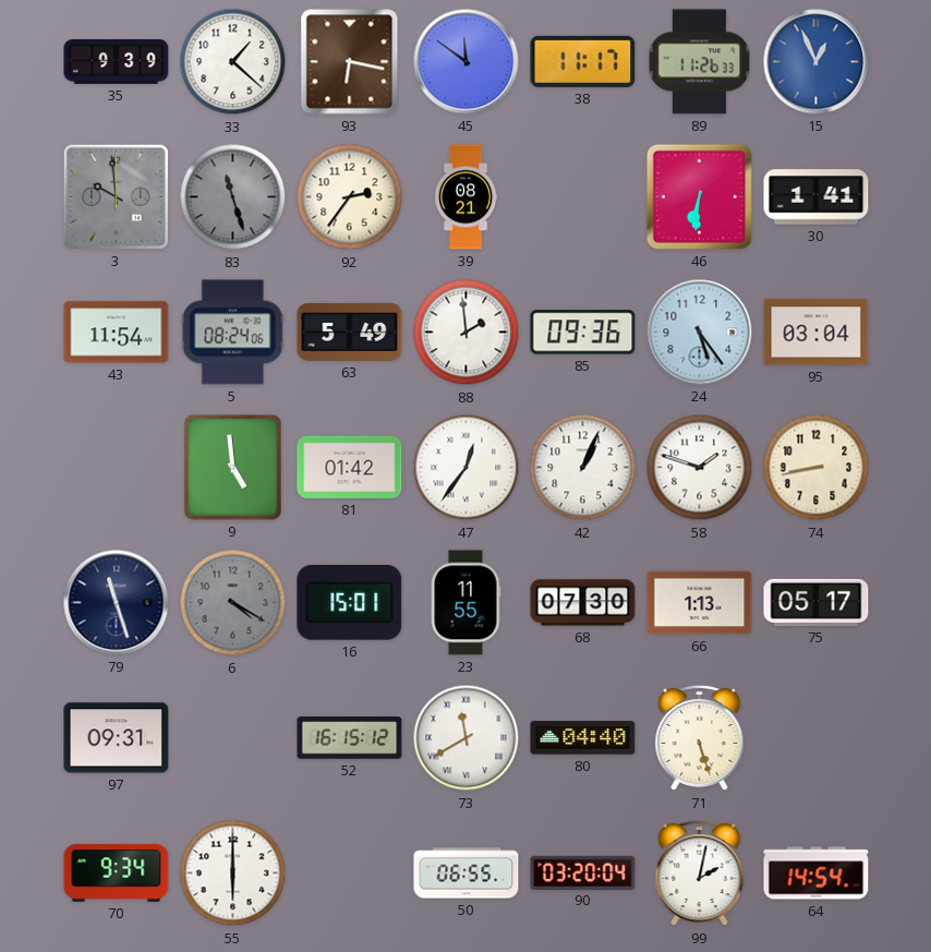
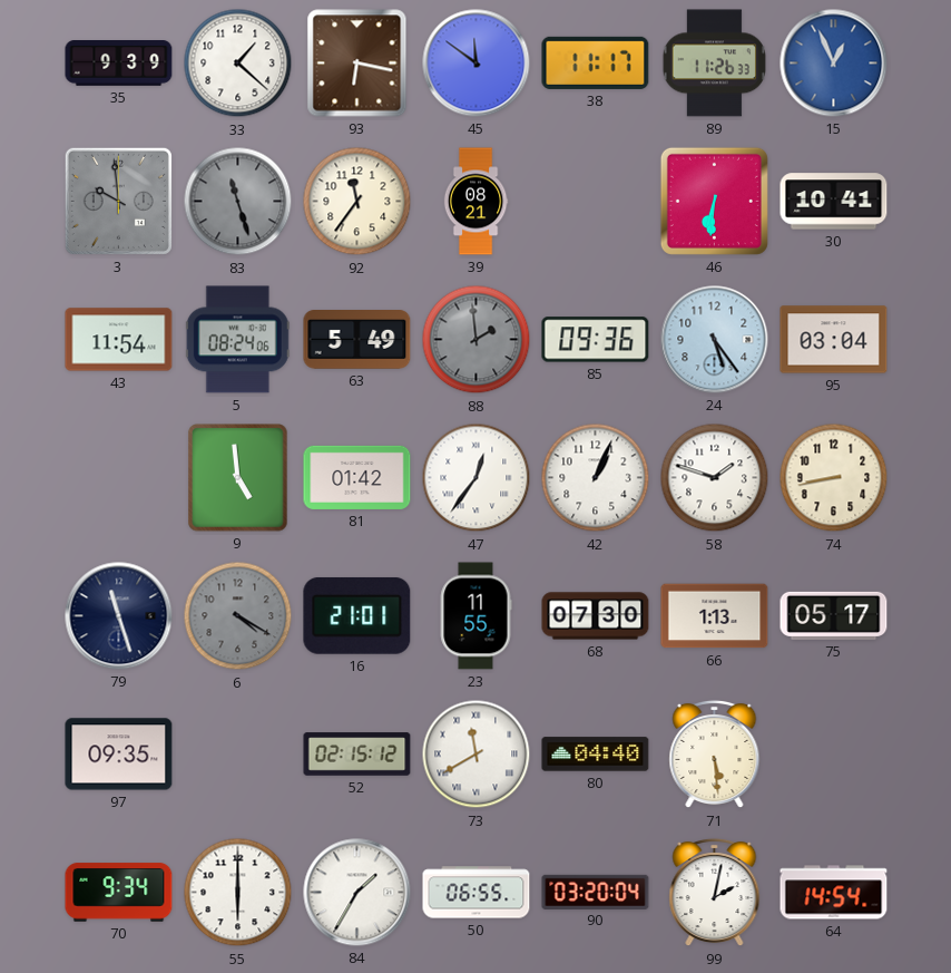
92: 2:36 -> 11:36 (357, 202)
30: 1:41 -> 10:41 (834, 202)
88 dial: white -> grey (477, 340)
16: 15:01 -> 21:01 (357, 615)
97: 09:31 -> 09:35 (119, 755)
52: 16:15 -> 02:15 (357, 755)
71: 5:27 -> 5:29 (715, 755)
84: none -> 1:35 (357, 893)
